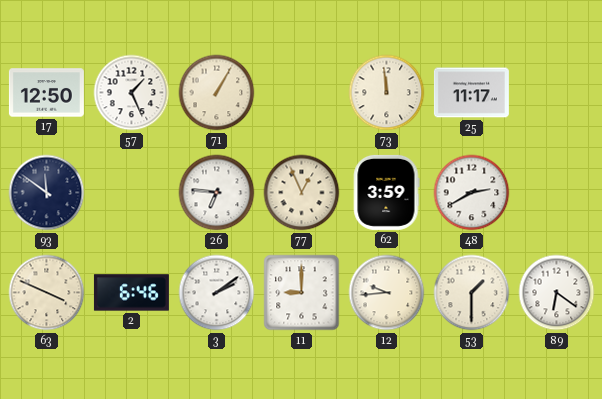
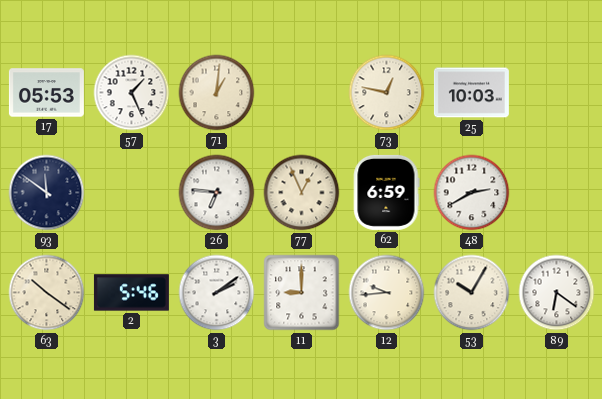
17: 12:50 -> 05:53 (46, 93)
71: 1:05 -> 1:01 (217, 93)
73: 11:59 -> 12:47 (387, 93)
25: 11:17 -> 10:03 (471, 93)
62: 3:59 -> 6:59 (386, 192)
63: 3:49 -> 10:21 (47, 293)
2: 6:46 -> 5:46 (131, 293)
53: 1:30 -> 10:05 (472, 293)
